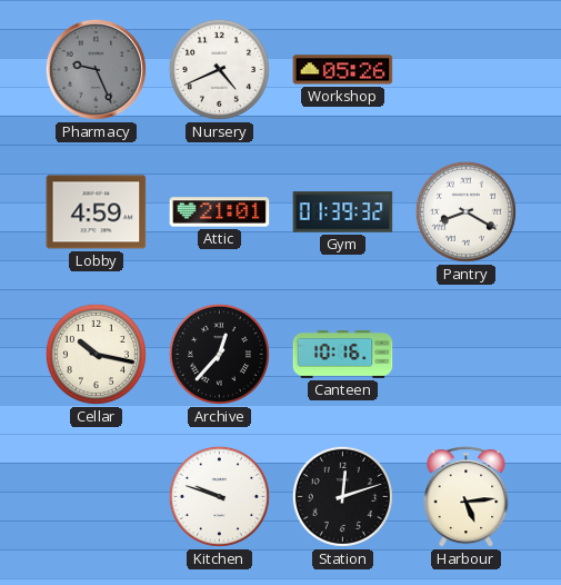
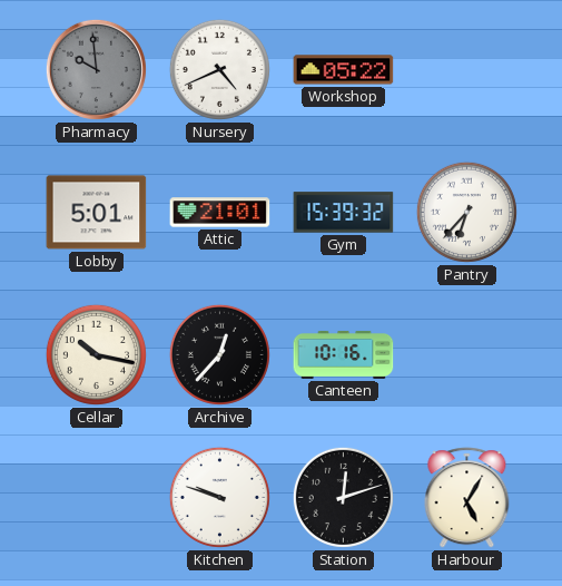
Pharmacy: 9:26 -> 9:59 (96, 69)
Workshop: 05:26 -> 05:22 (344, 70)
Lobby: 4:59 -> 5:01 (97, 213)
Gym: 01:39 -> 15:39 (344, 213)
Pantry: 8:20 -> 6:37 (466, 212)
Harbour: 5:14 -> 5:05 (467, 498)
